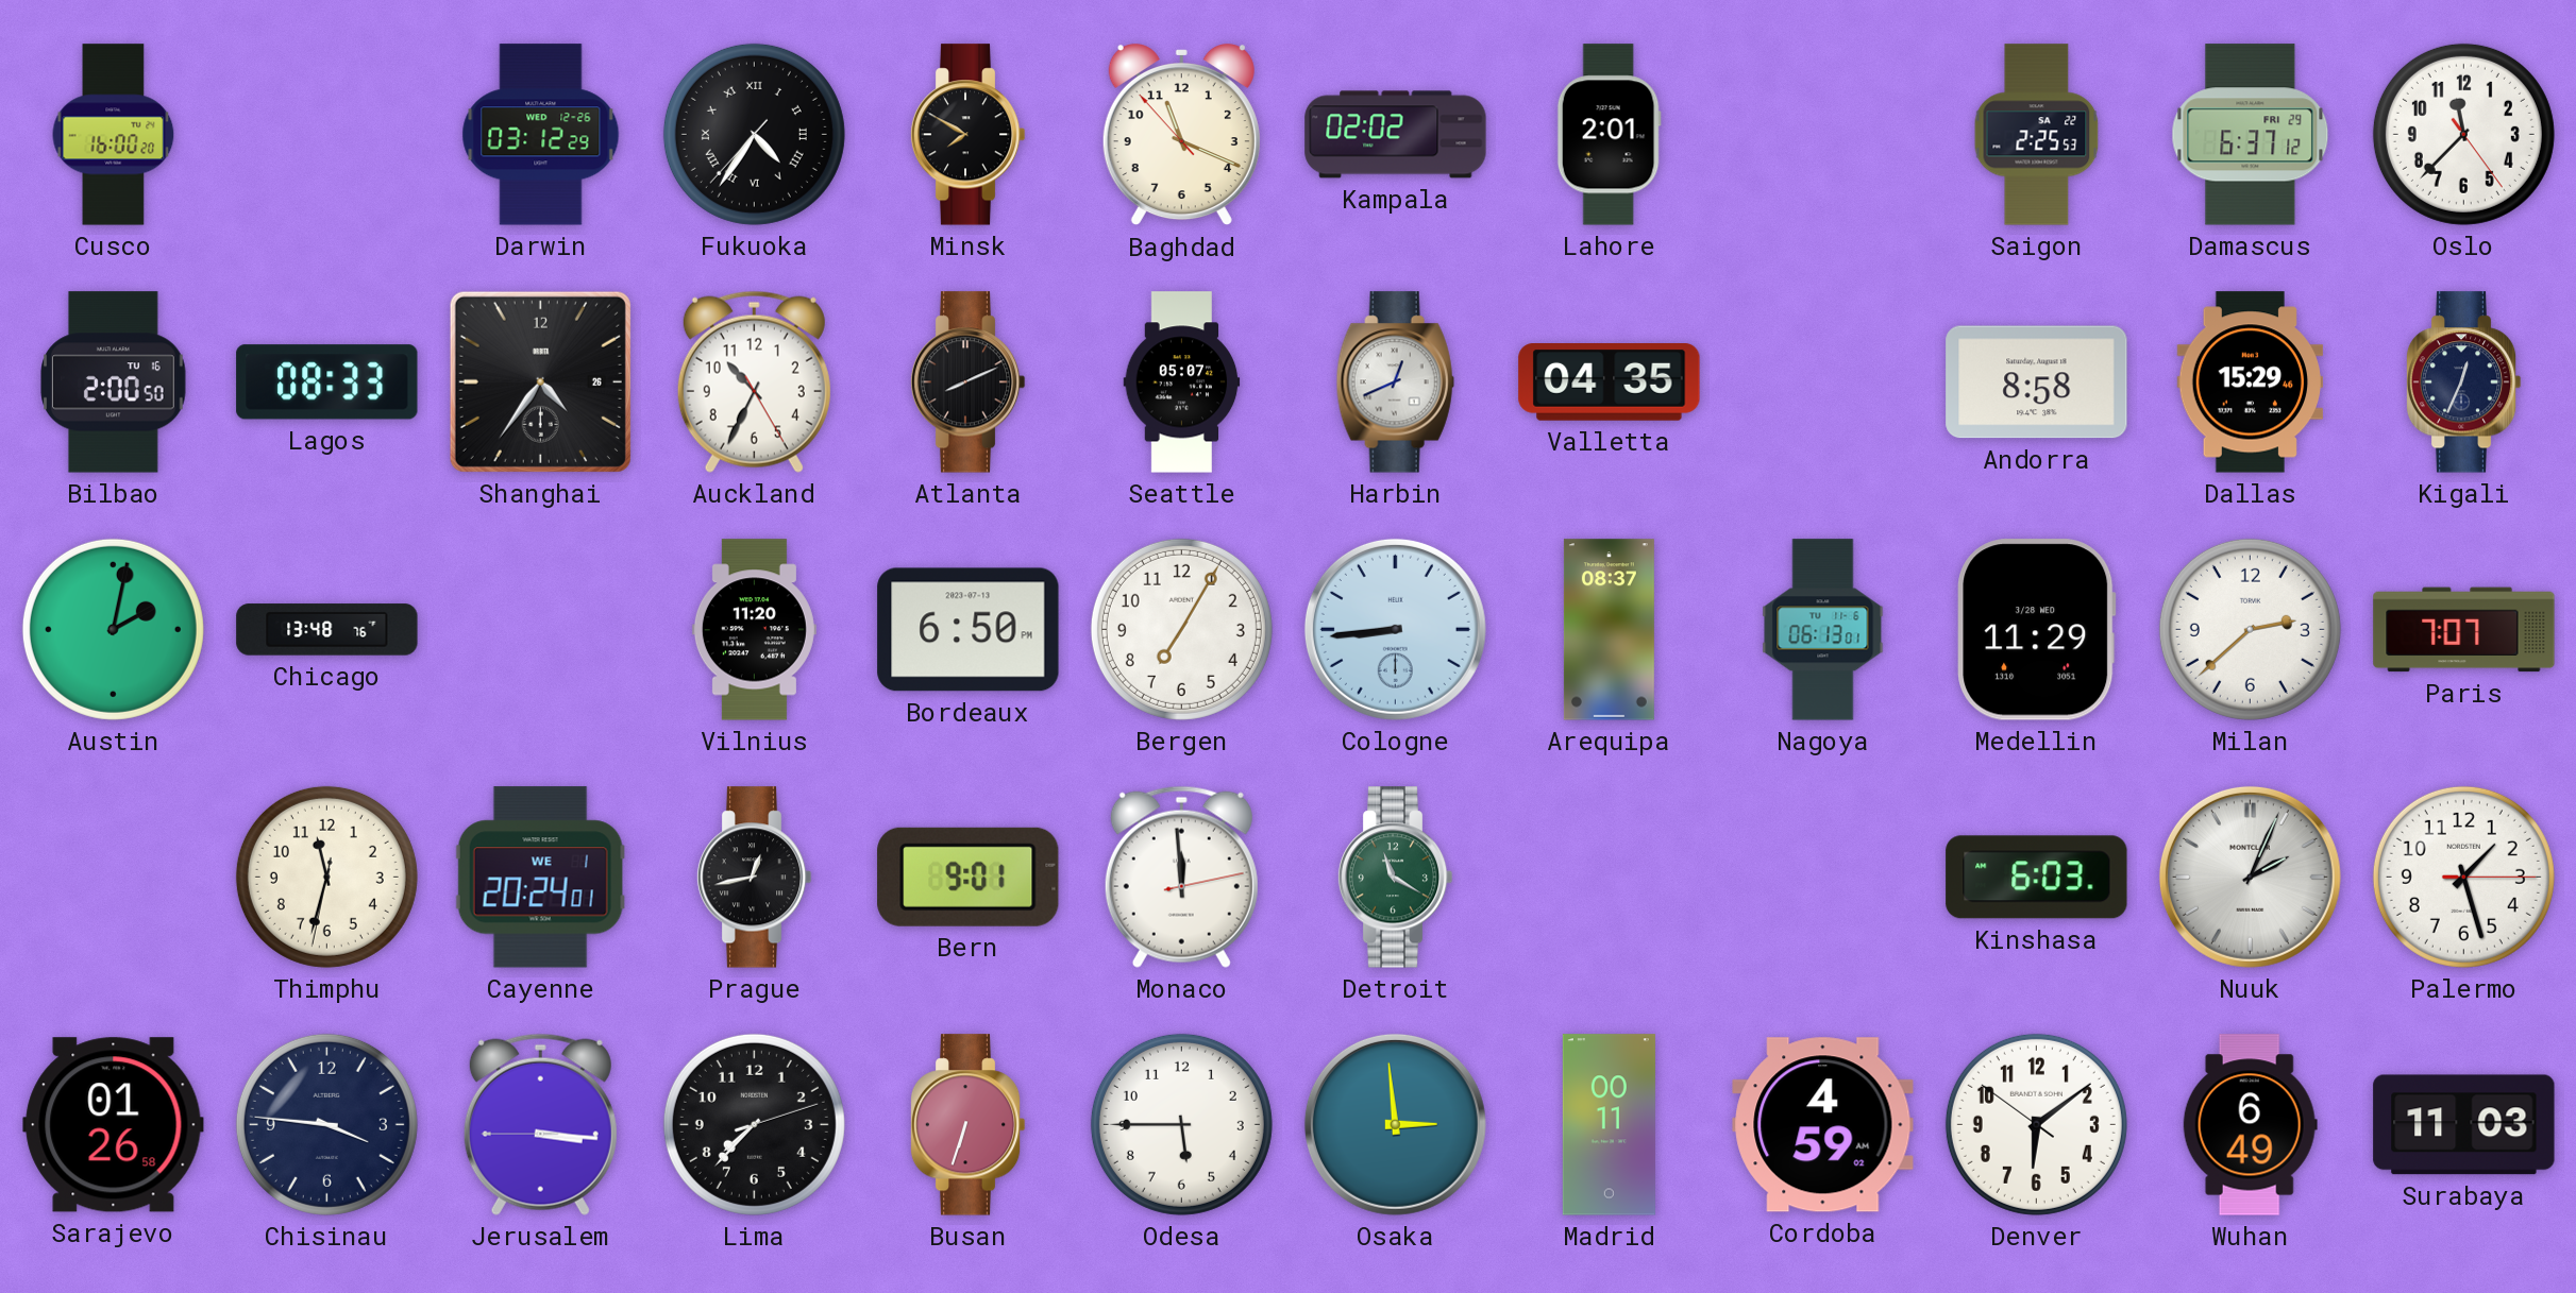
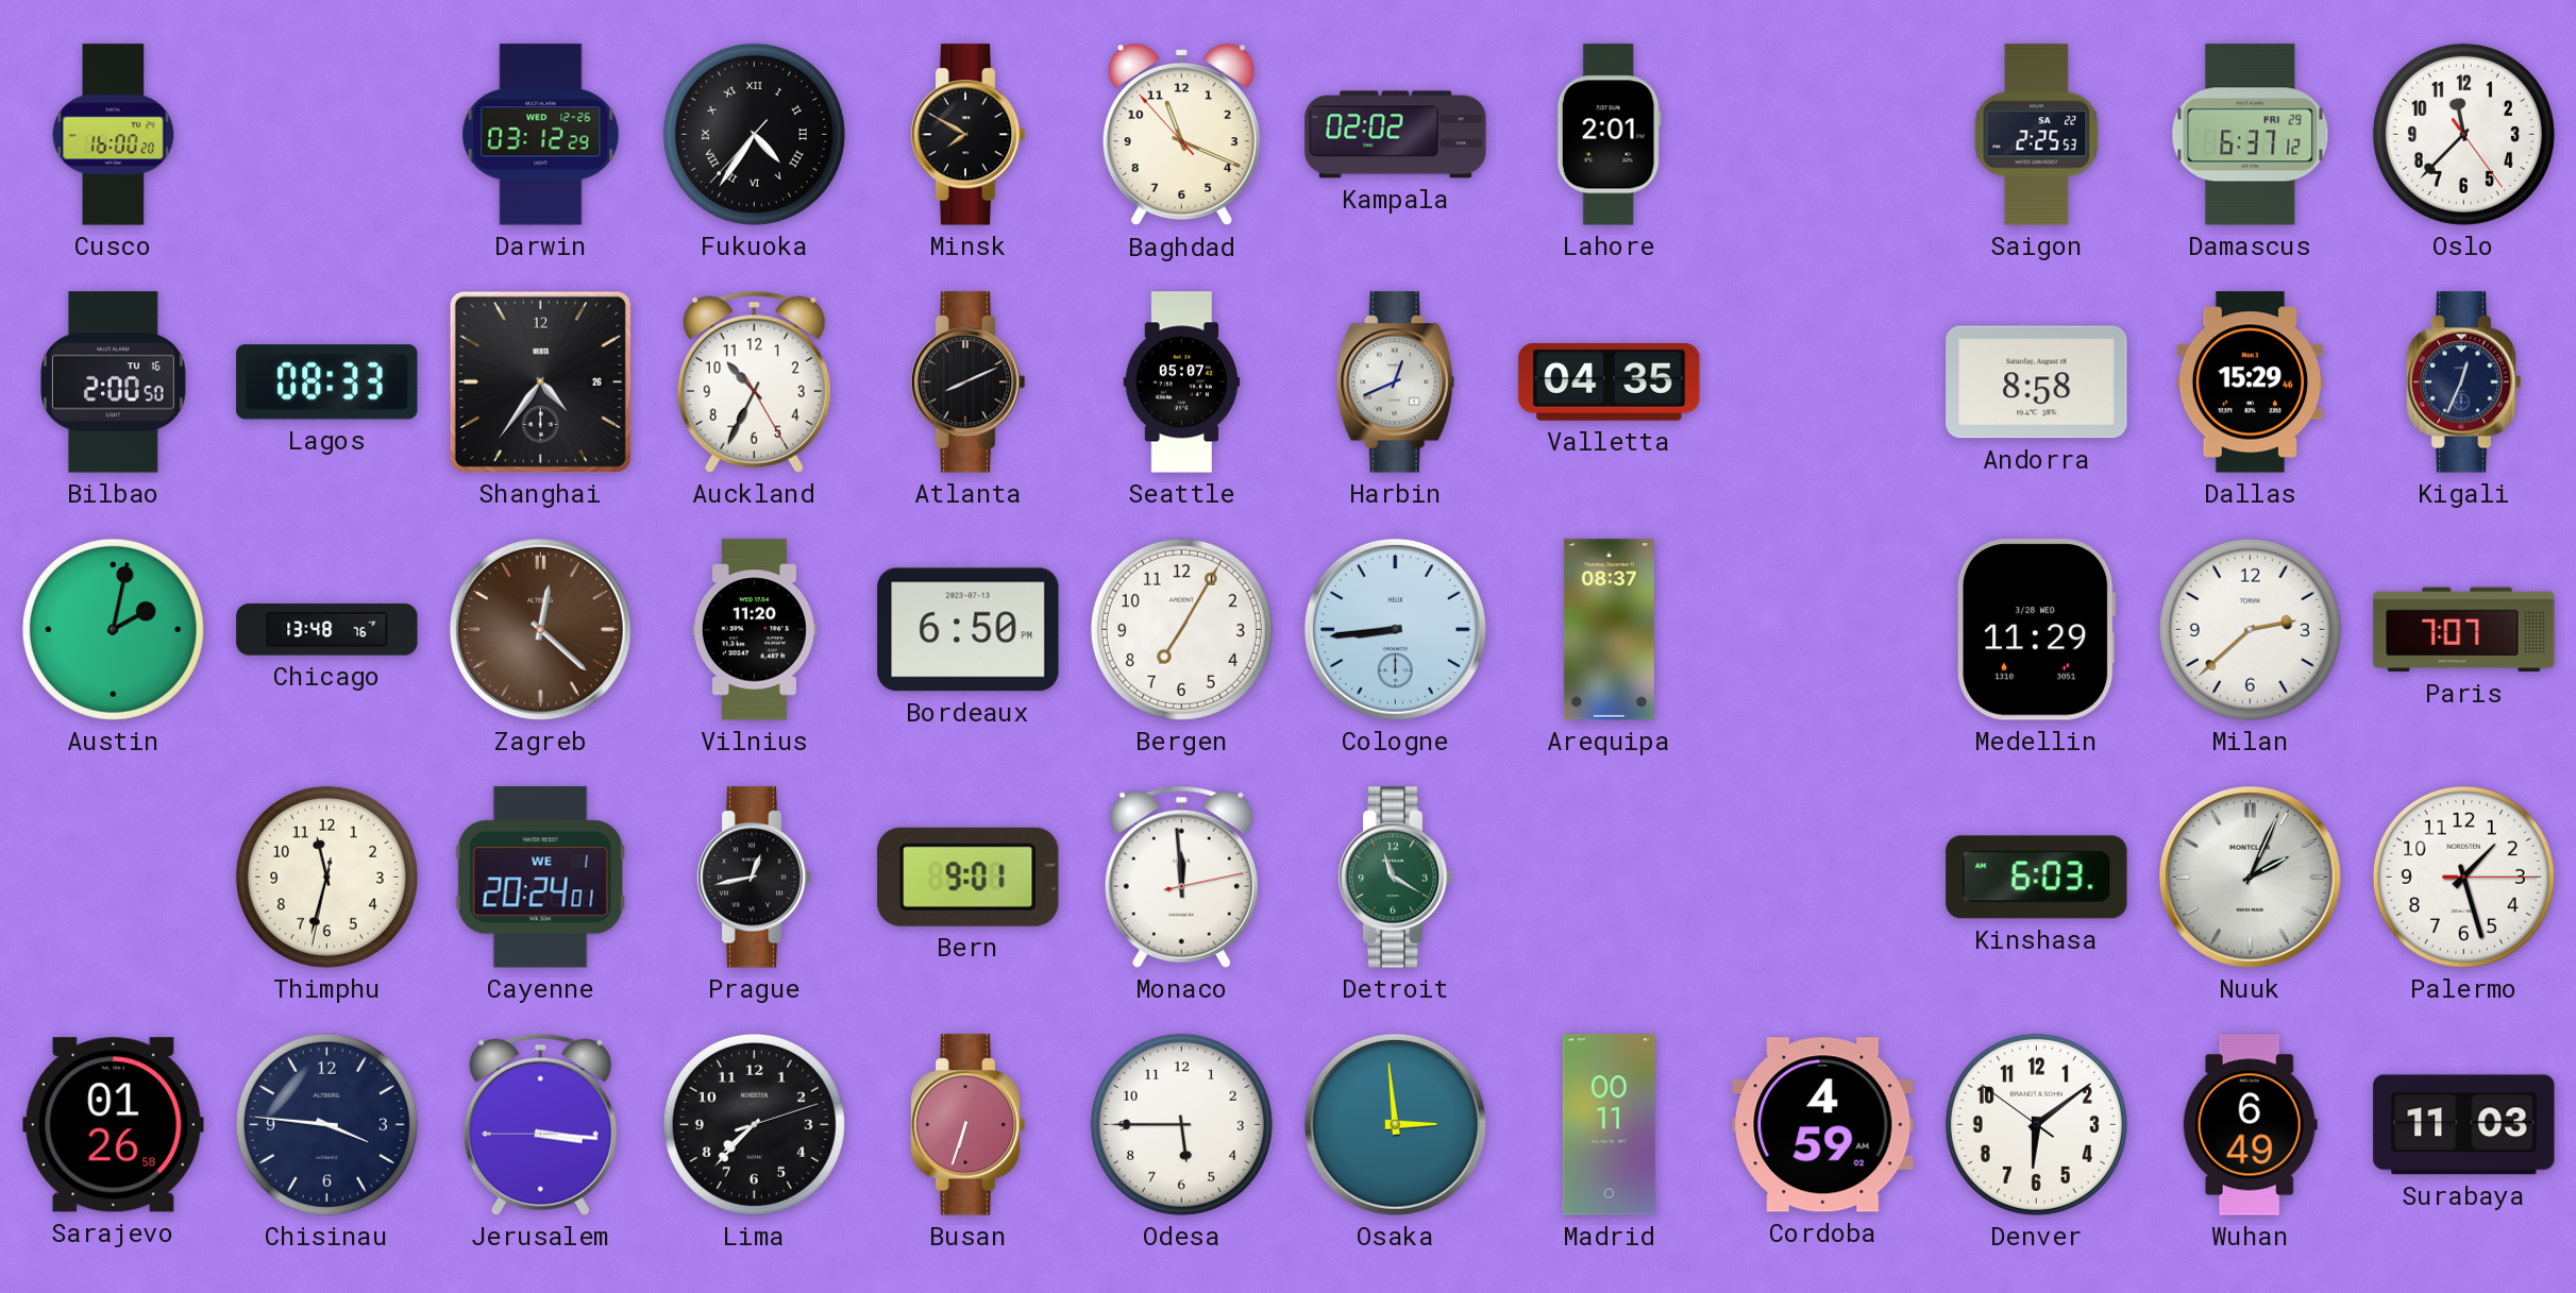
Zagreb: none -> 12:22 (540, 629)
Nagoya: 06:13 -> none (1823, 630)
